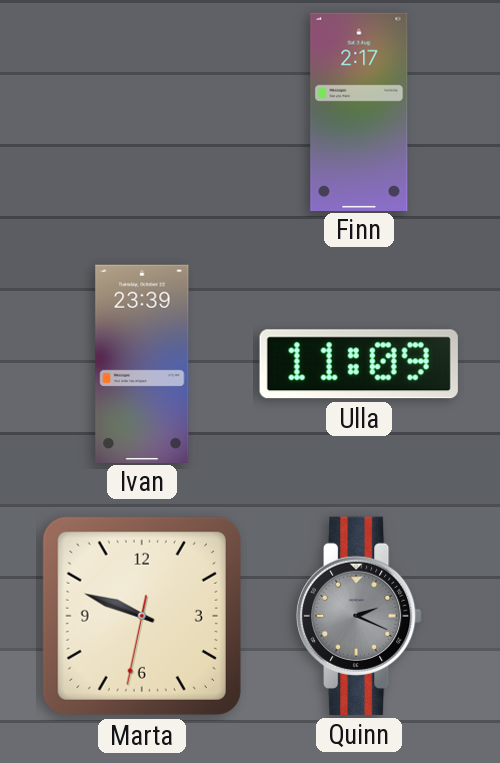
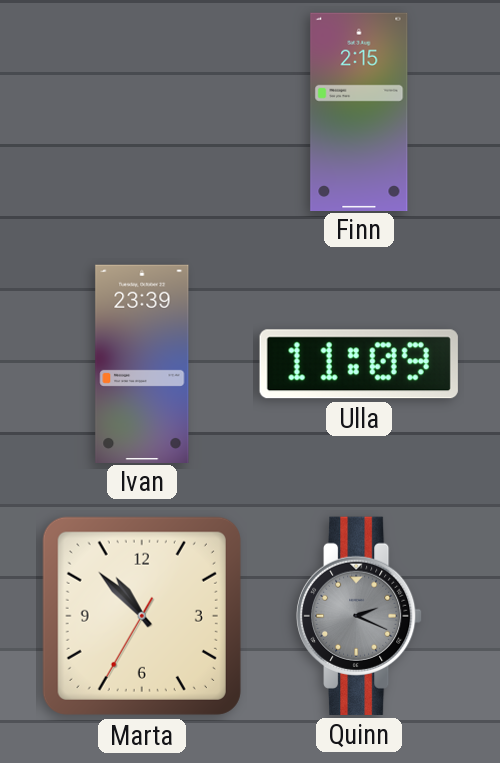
Finn: 2:17 -> 2:15 (359, 111)
Marta: 9:48 -> 10:52 (142, 616)
